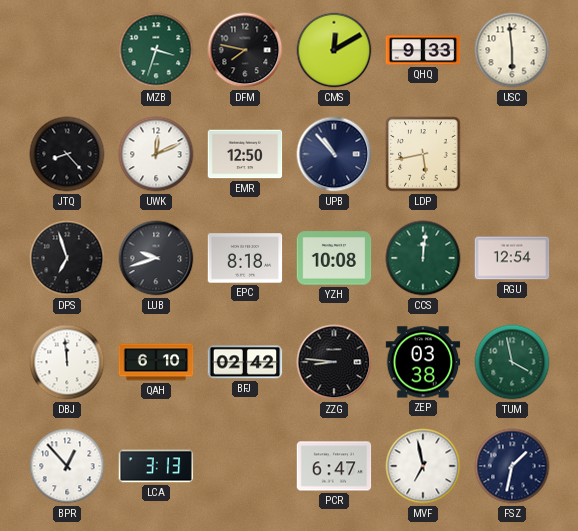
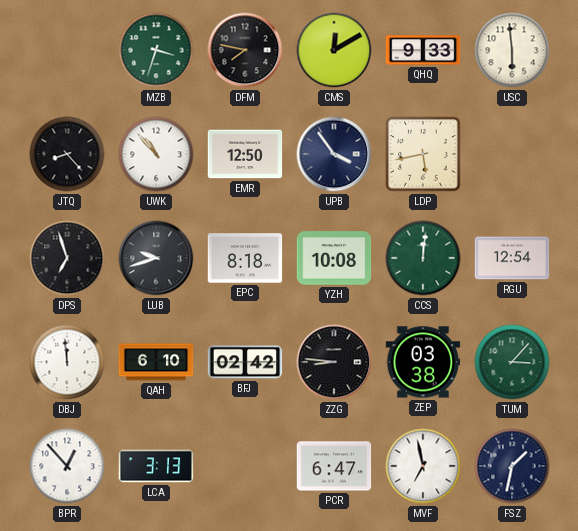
UWK: 12:11 -> 10:53 (156, 154)
UPB: 10:53 -> 3:54 (334, 154)
TUM: 3:58 -> 3:07 (512, 362)
